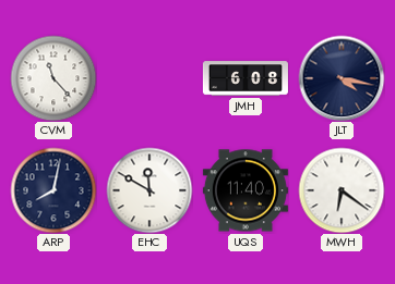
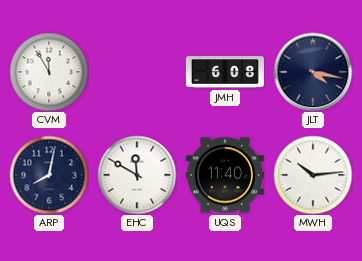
CVM: 11:23 -> 11:55 (49, 72)
MWH: 6:21 -> 10:14 (313, 175)
